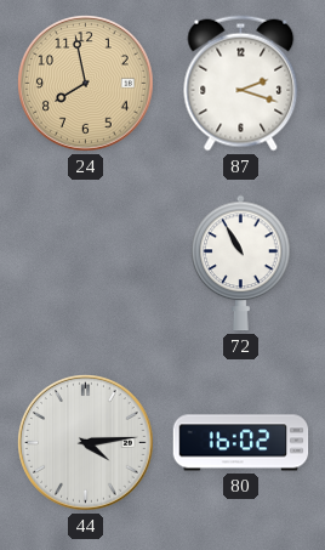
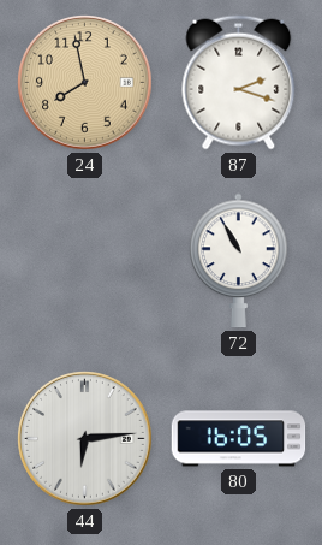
44: 4:14 -> 6:14 (85, 439)
80: 16:02 -> 16:05 (239, 439)
